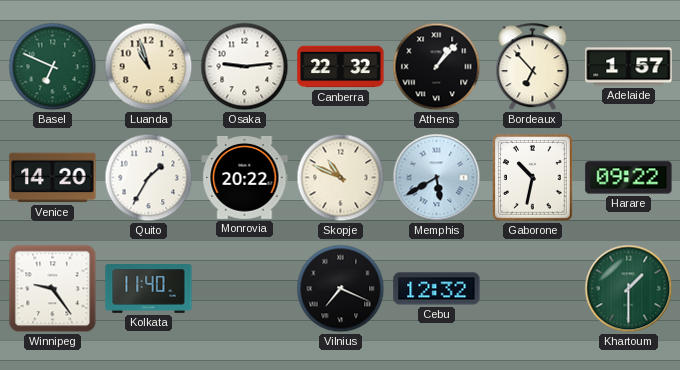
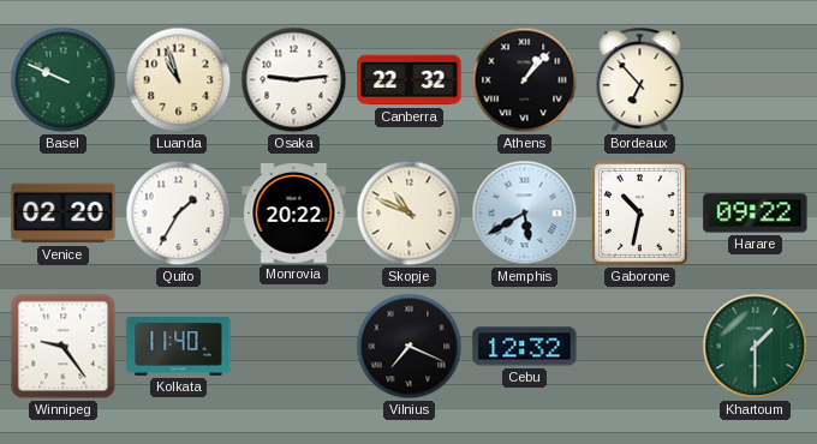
Basel: 6:49 -> 9:49 (64, 80)
Adelaide: 1:57 -> none (629, 67)
Venice: 14:20 -> 02:20 (64, 214)
